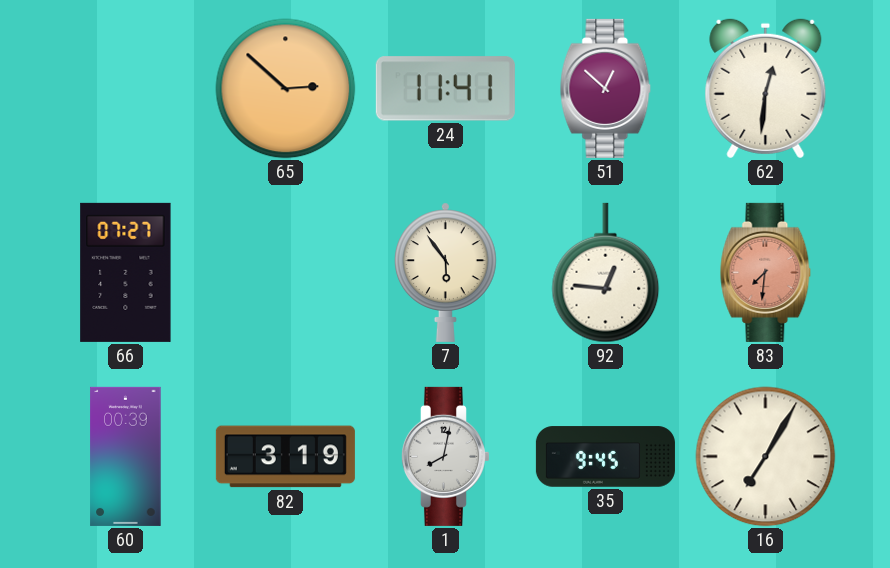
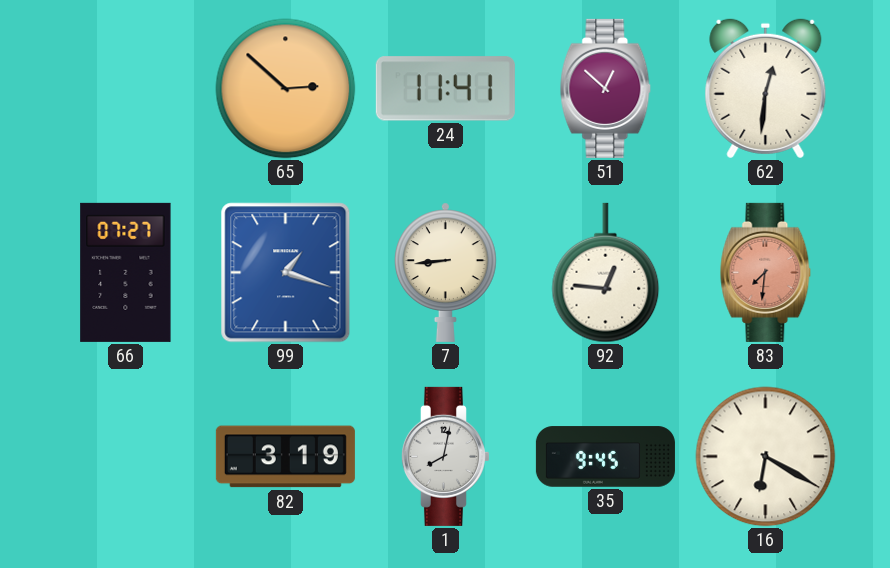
99: none -> 1:18 (286, 273)
7: 5:54 -> 8:44 (445, 272)
60: 00:39 -> none (126, 456)
16: 7:05 -> 6:20 (766, 457)
